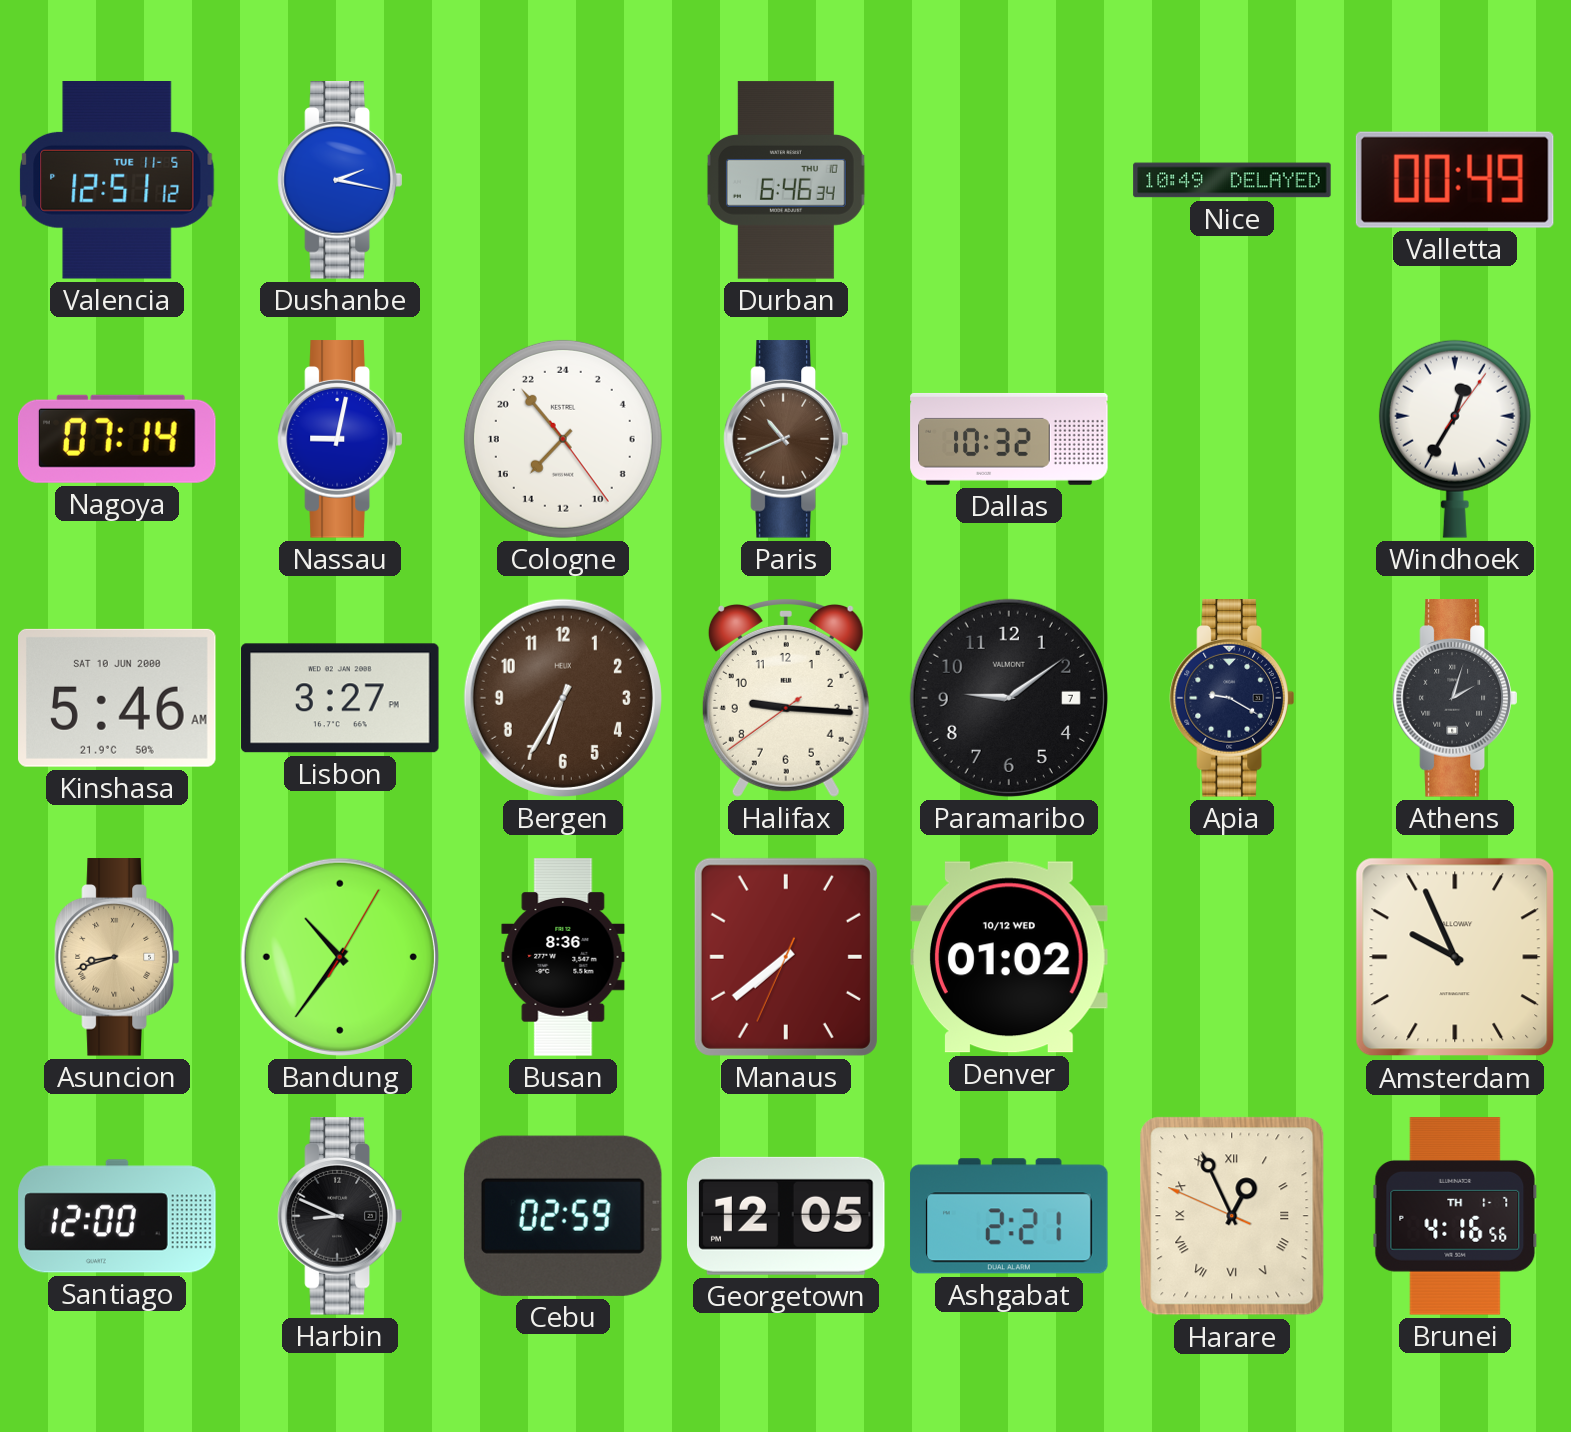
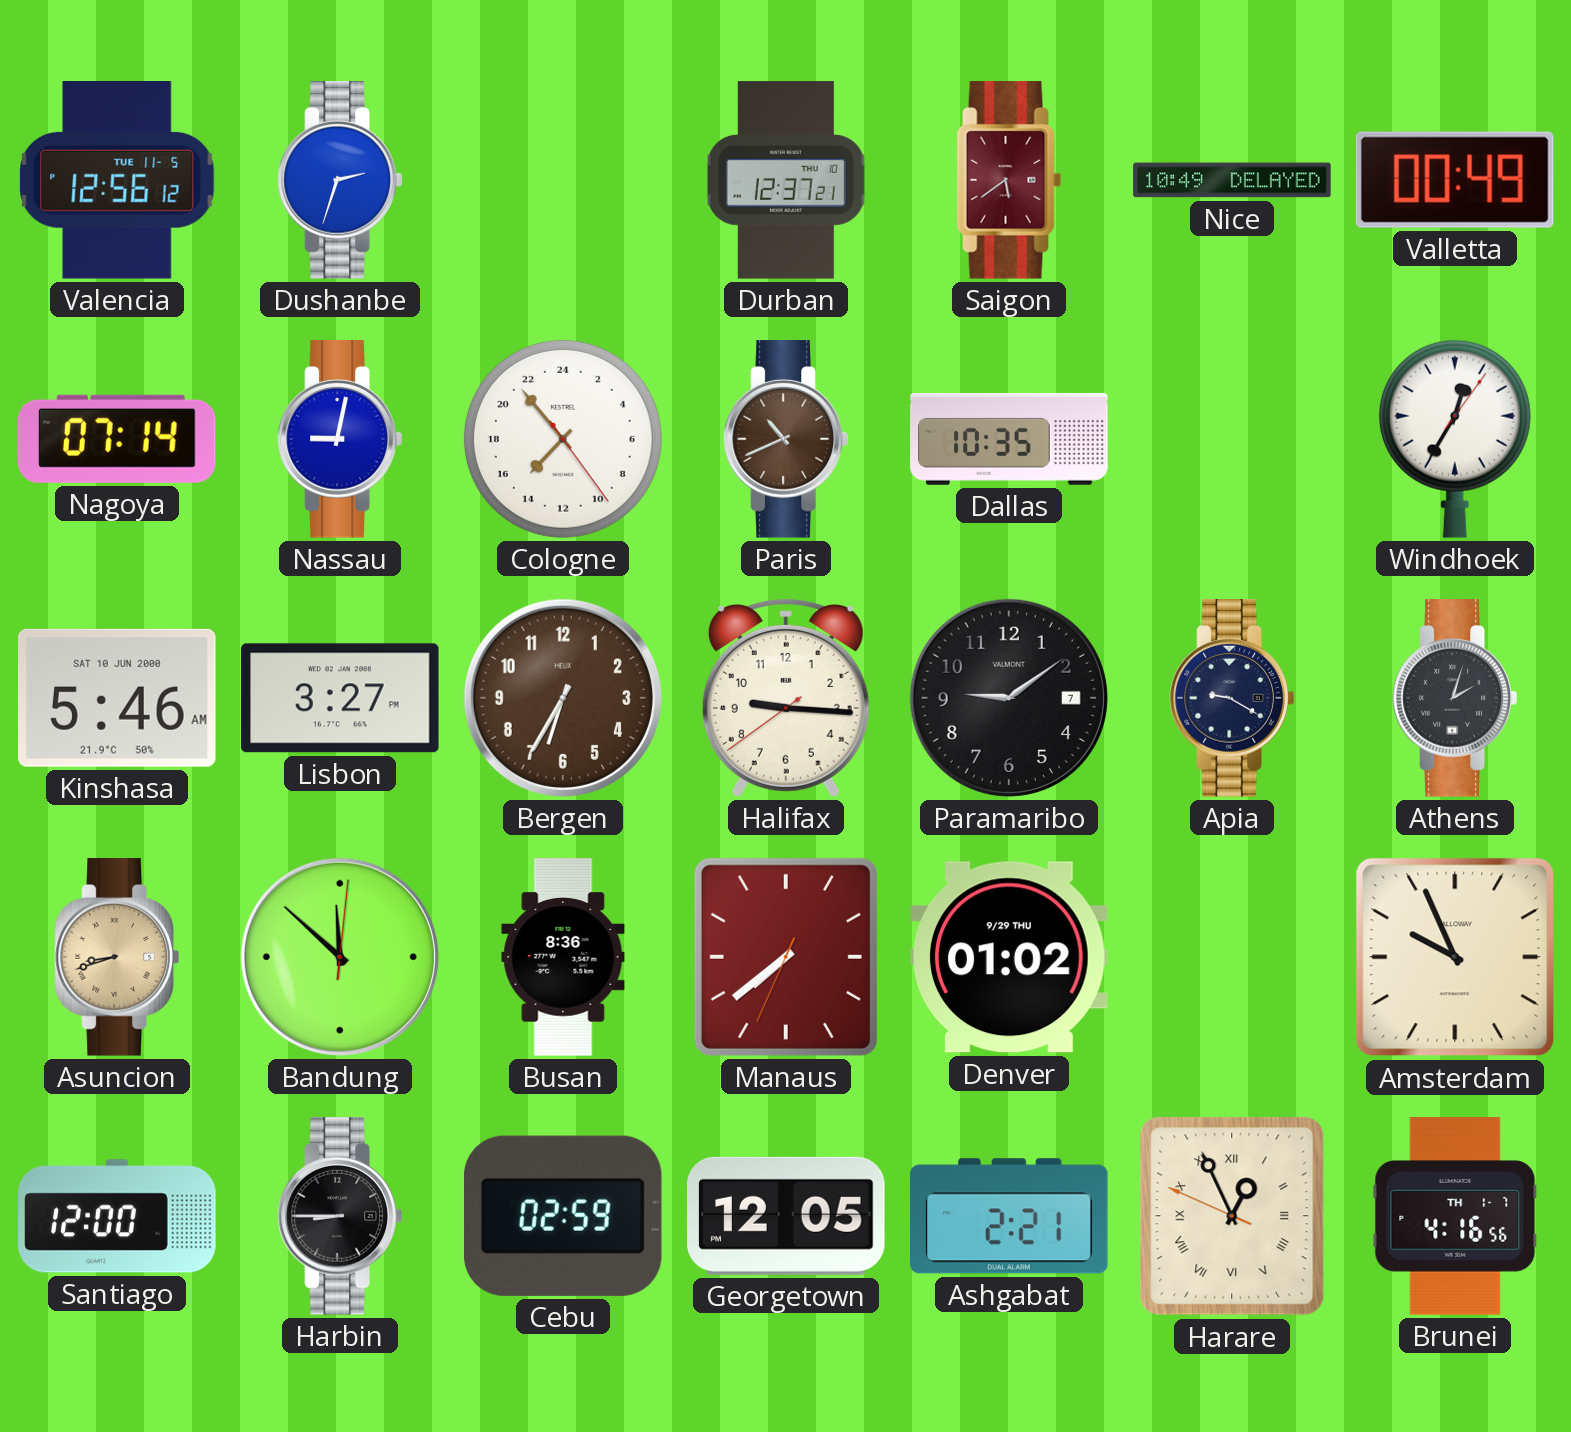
Valencia: 12:51 -> 12:56 (117, 181)
Dushanbe: 2:17 -> 2:33 (340, 180)
Durban: 6:46 -> 12:37 (786, 180)
Saigon: none -> 5:39 (1009, 180)
Dallas: 10:32 -> 10:35 (1009, 439)
Bandung: 10:36 -> 11:52 (340, 957)
Denver date: 10/12 WED -> 9/29 THU (1009, 957)
Harbin: 8:49 -> 8:45 (340, 1216)
